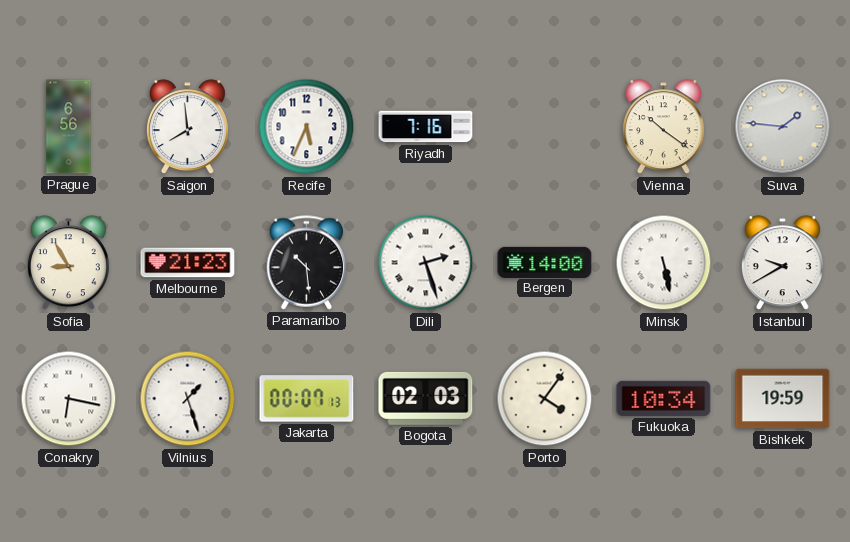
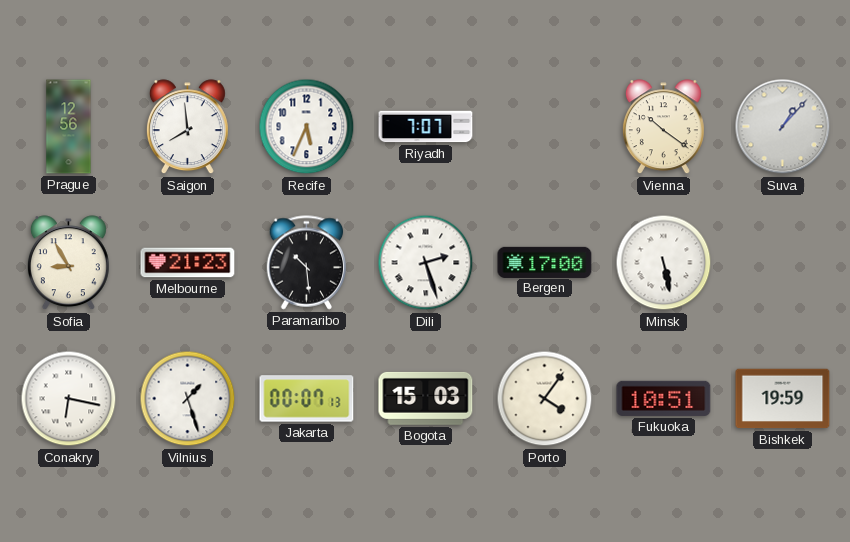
Prague: 6:56 -> 12:56 (69, 127)
Riyadh: 7:16 -> 7:07 (426, 127)
Suva: 1:46 -> 1:07 (783, 127)
Bergen: 14:00 -> 17:00 (545, 262)
Istanbul: 9:40 -> none (782, 263)
Bogota: 02:03 -> 15:03 (426, 398)
Fukuoka: 10:34 -> 10:51 (664, 398)
